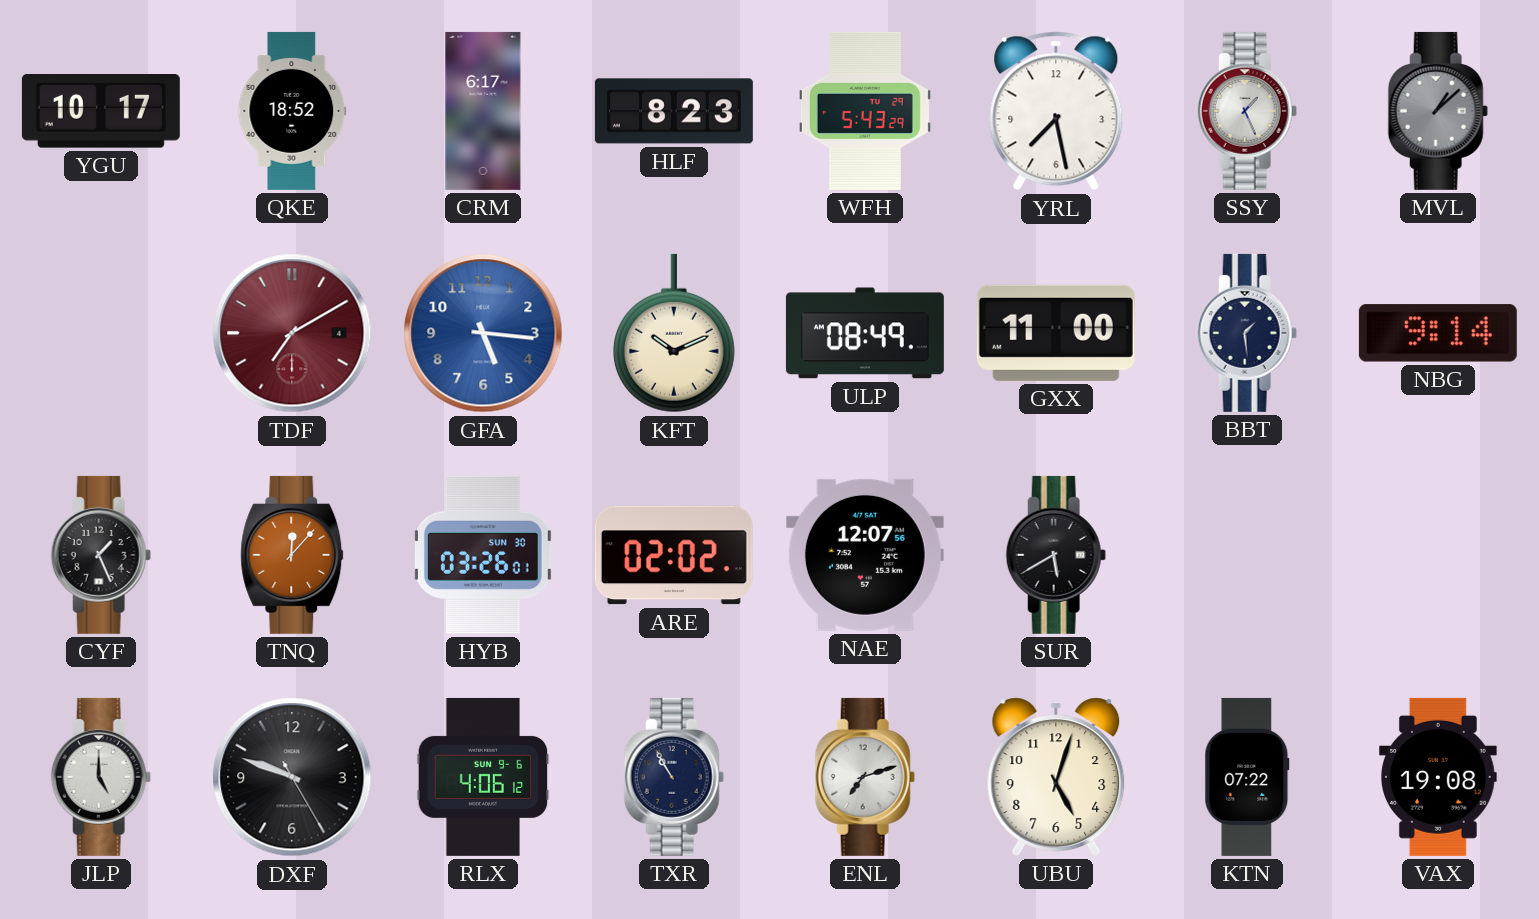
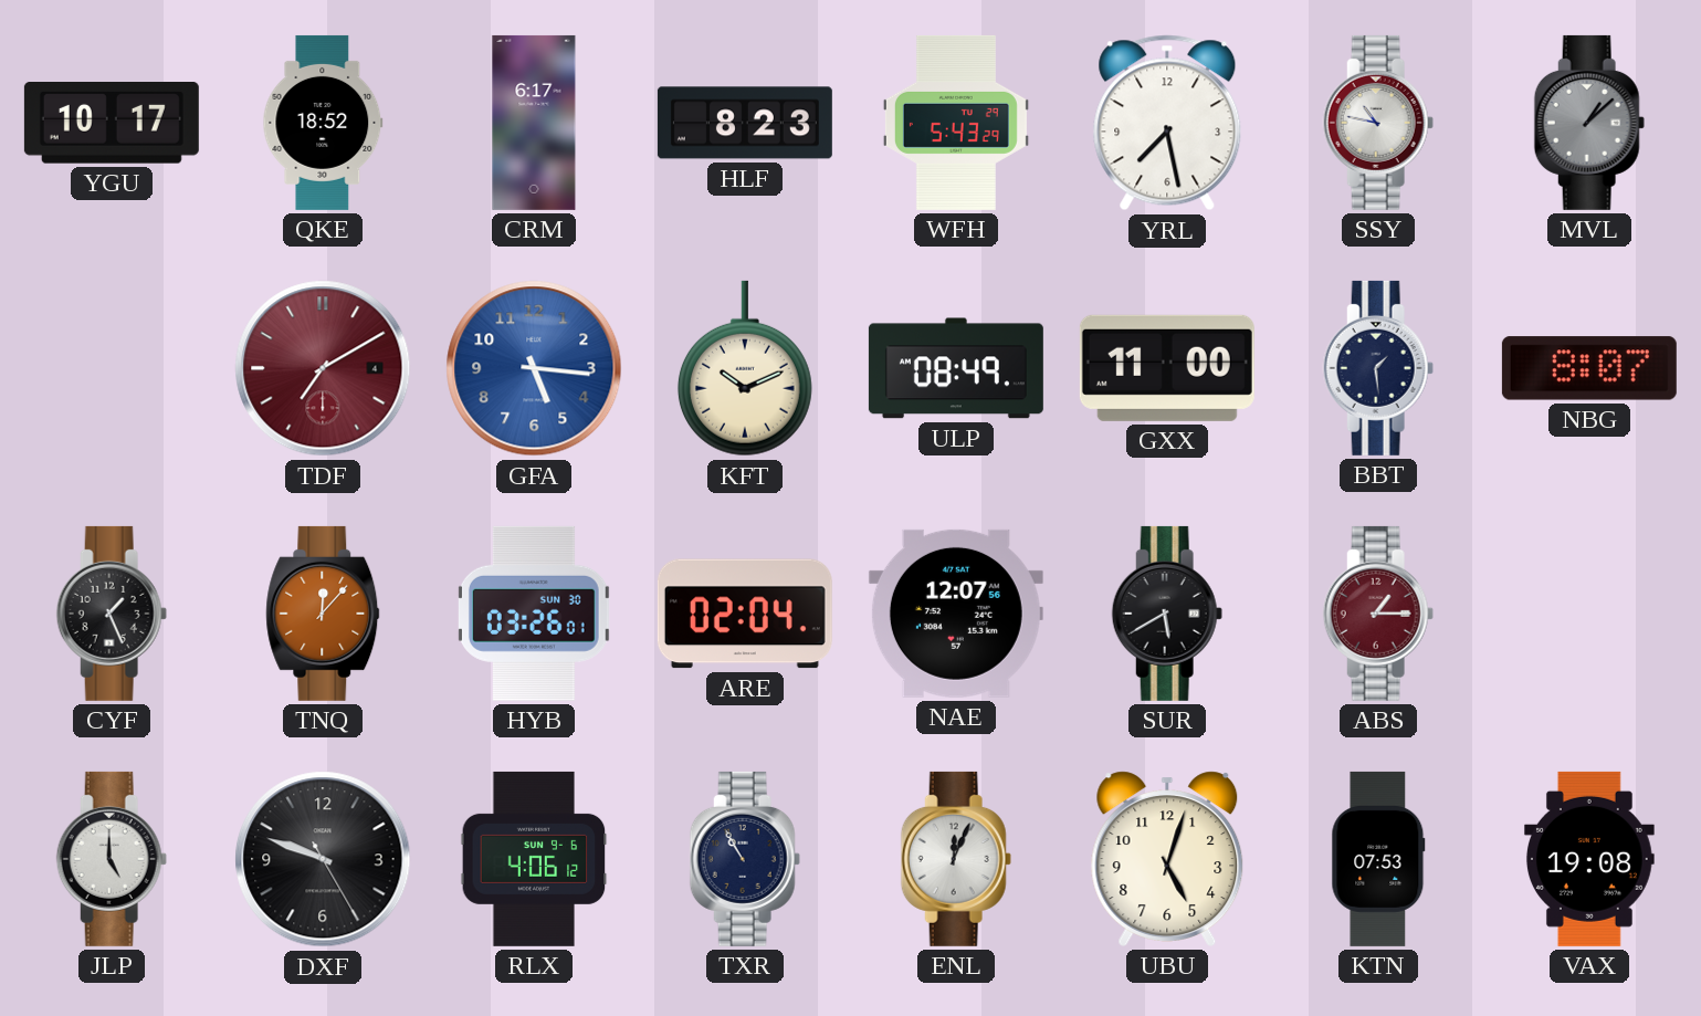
SSY: 1:26 -> 10:47 (1378, 123)
NBG: 9:14 -> 8:07 (1589, 368)
ARE: 02:02 -> 02:04 (745, 614)
ABS: none -> 1:15 (1378, 614)
ENL: 7:12 -> 12:04 (956, 859)
KTN: 07:22 -> 07:53 (1378, 859)
